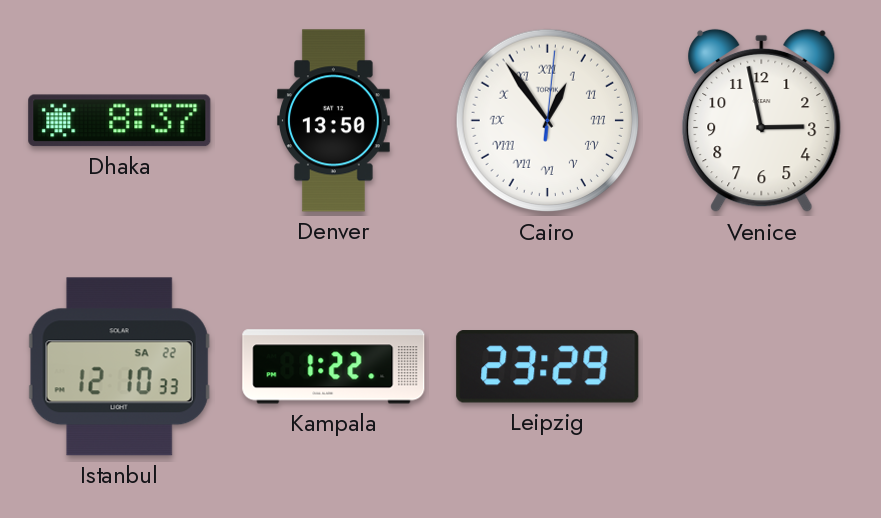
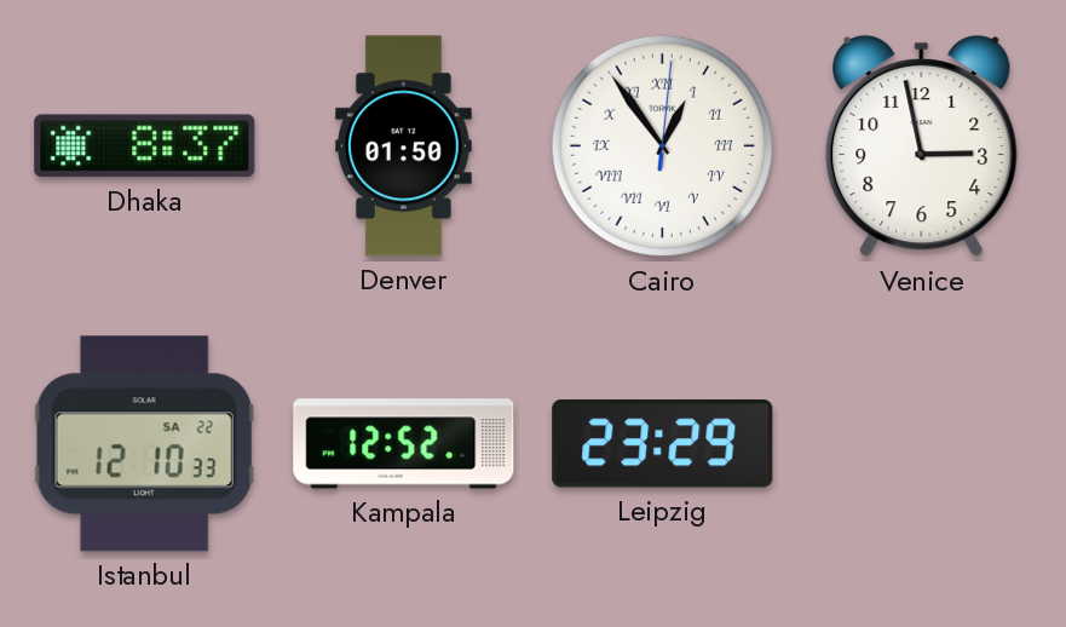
Denver: 13:50 -> 01:50 (404, 146)
Kampala: 1:22 -> 12:52 (404, 444)
